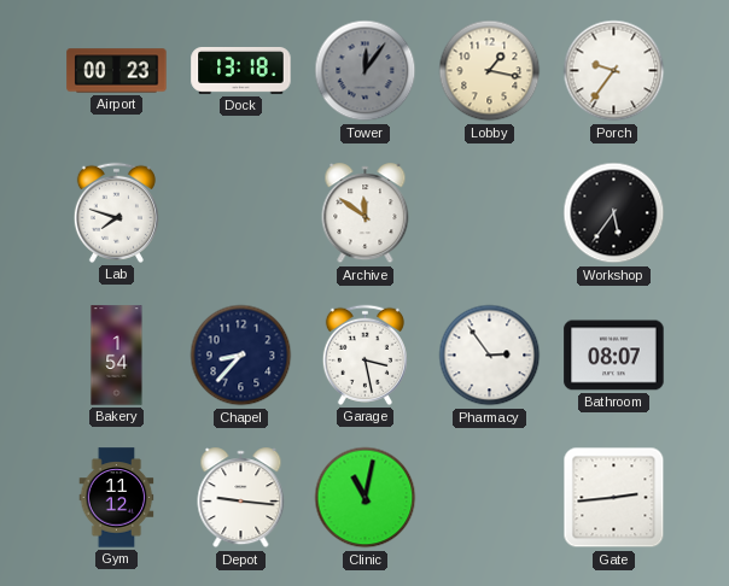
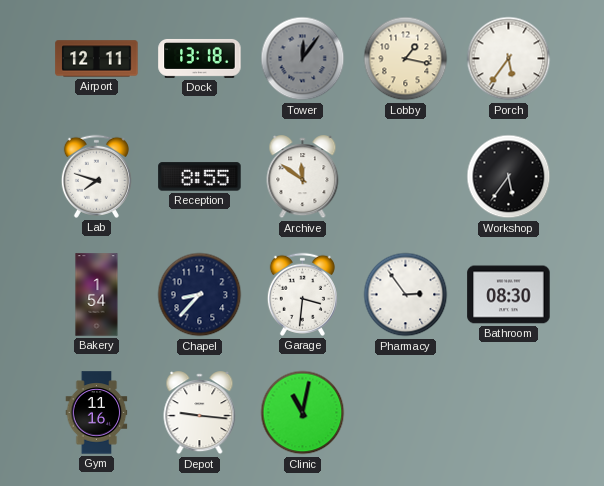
Airport: 00:23 -> 12:11 (97, 59)
Porch: 9:36 -> 5:36 (509, 59)
Reception: none -> 8:55 (200, 177)
Garage: 3:28 -> 3:31 (302, 294)
Bathroom: 08:07 -> 08:30 (509, 295)
Gym: 11:12 -> 11:16 (97, 413)
Gate: 2:44 -> none (614, 498)
